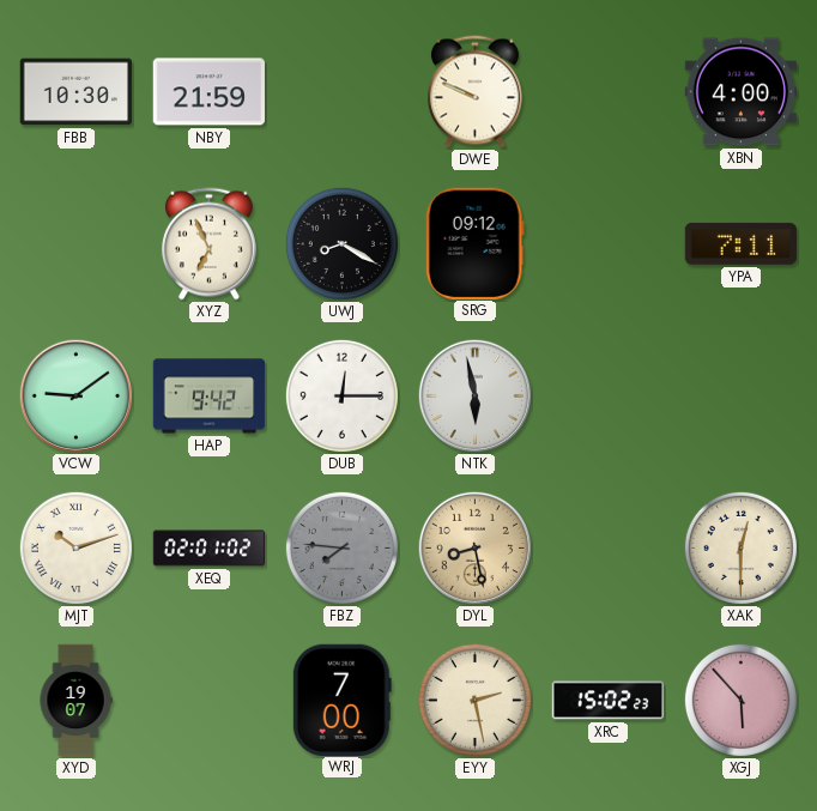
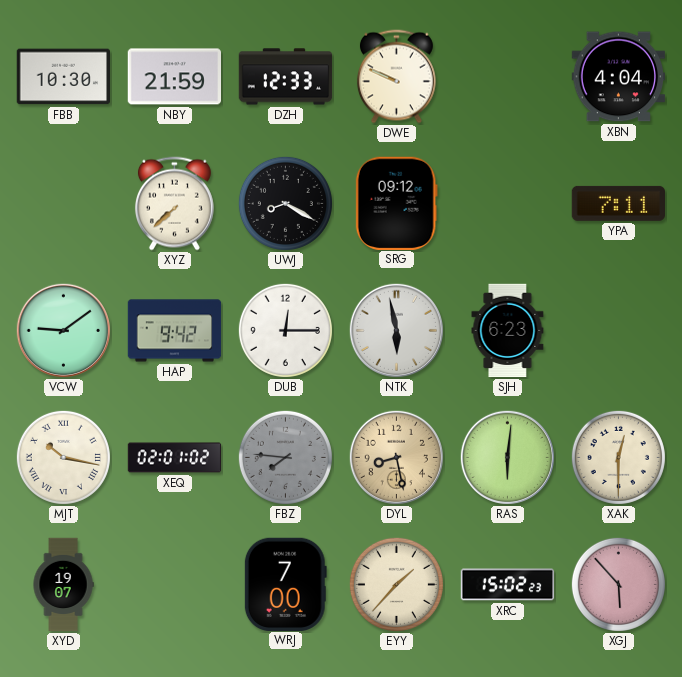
DZH: none -> 12:33 (286, 77)
XBN: 4:00 -> 4:04 (619, 77)
XYZ: 6:56 -> 7:38 (174, 204)
SJH: none -> 6:23 (508, 331)
MJT: 10:12 -> 10:17 (63, 457)
RAS: none -> 6:01 (507, 457)
EYY: 2:28 -> 1:37 (396, 584)
